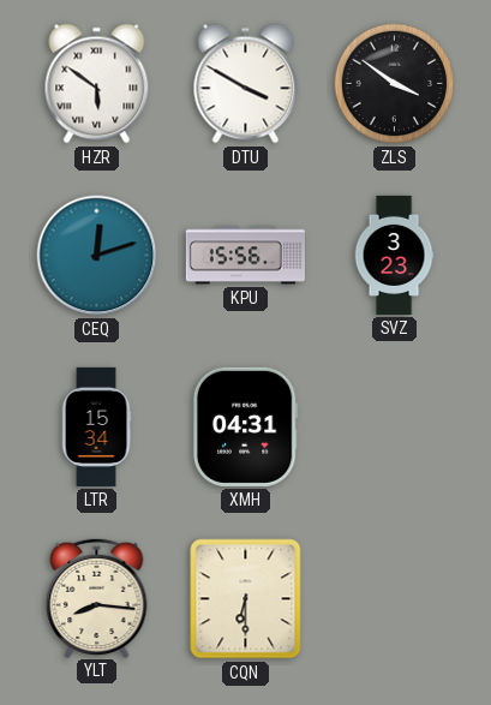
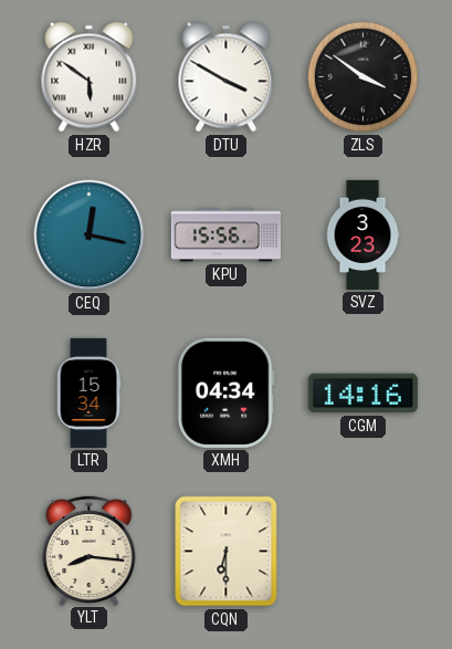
CEQ: 12:12 -> 12:17 (90, 235)
XMH: 04:31 -> 04:34 (225, 392)
CGM: none -> 14:16 (362, 394)
